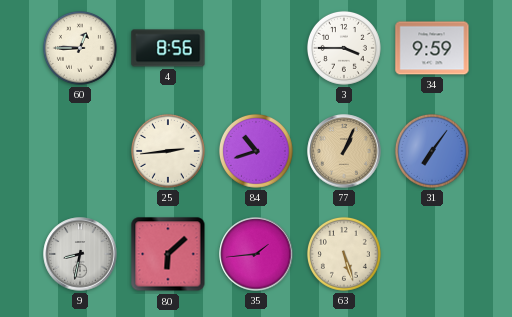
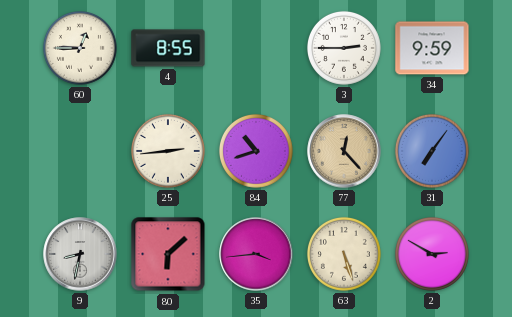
4: 8:56 -> 8:55 (168, 48)
3: 3:45 -> 2:45 (344, 48)
77: 1:04 -> 12:23 (344, 151)
35: 1:44 -> 3:44 (256, 254)
2: none -> 2:50 (432, 254)
